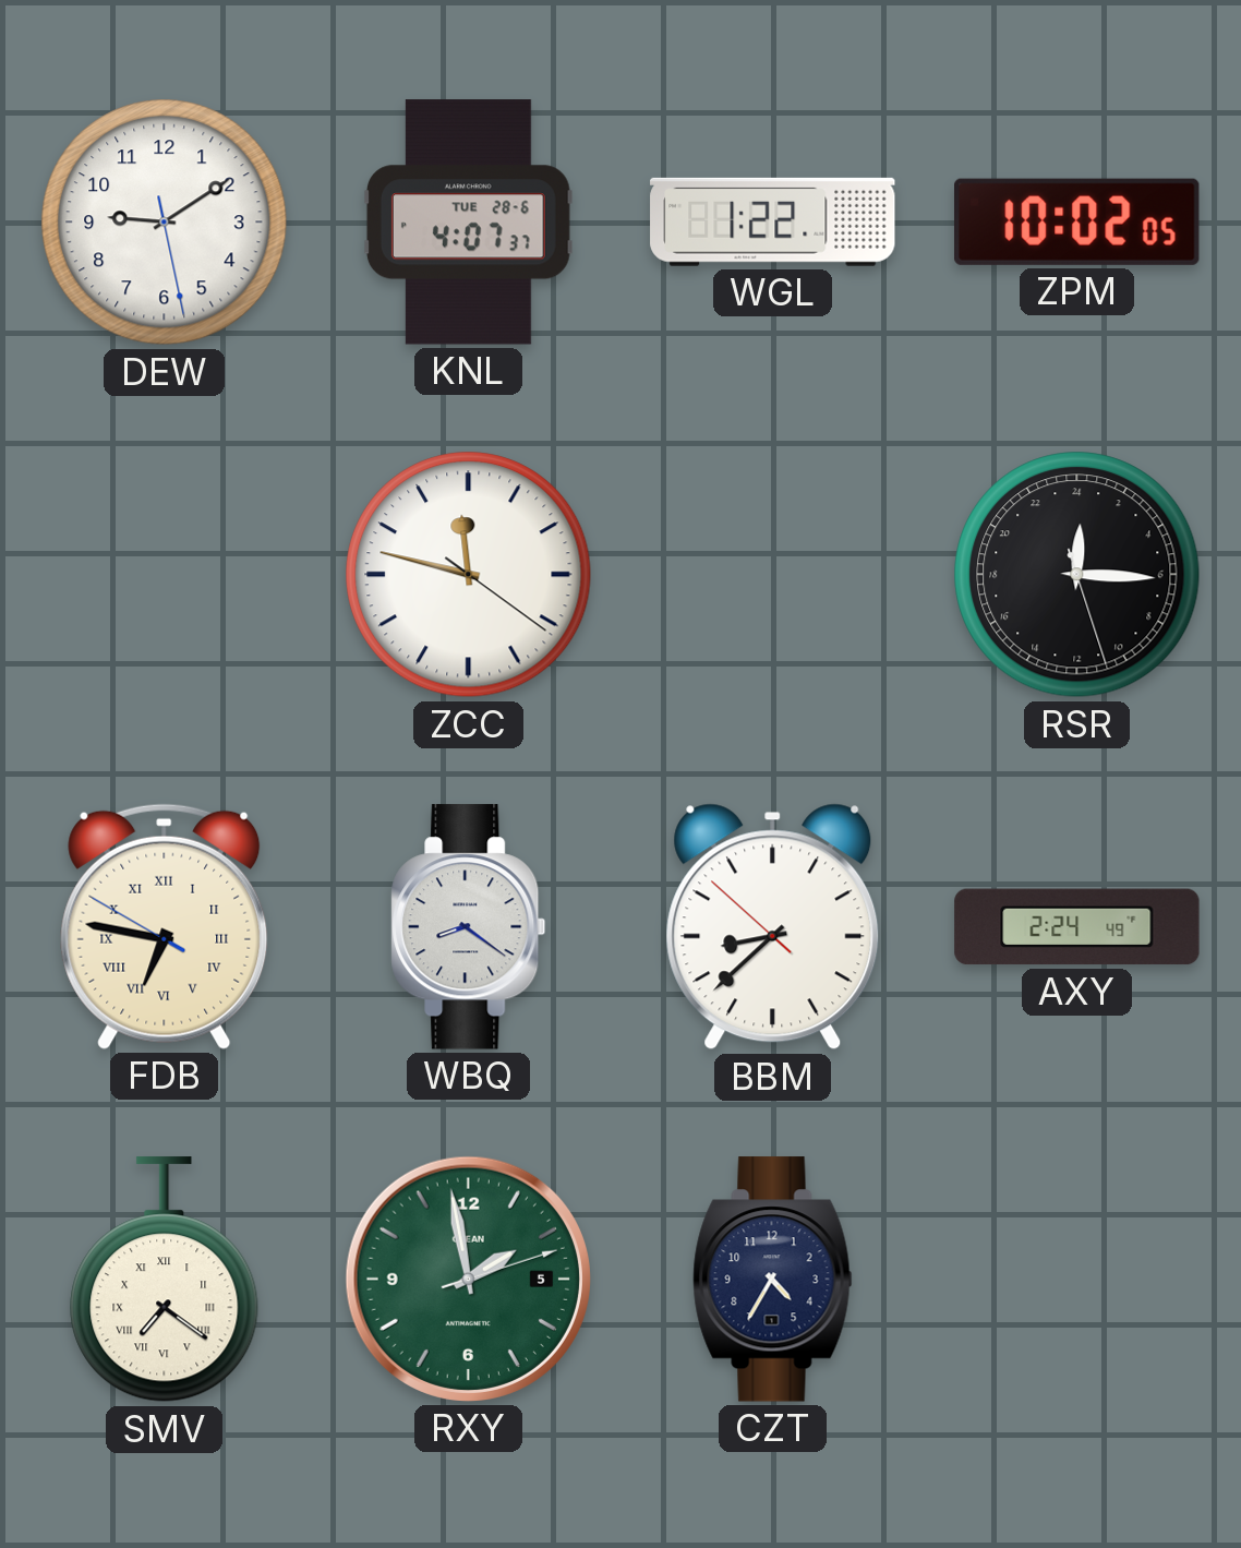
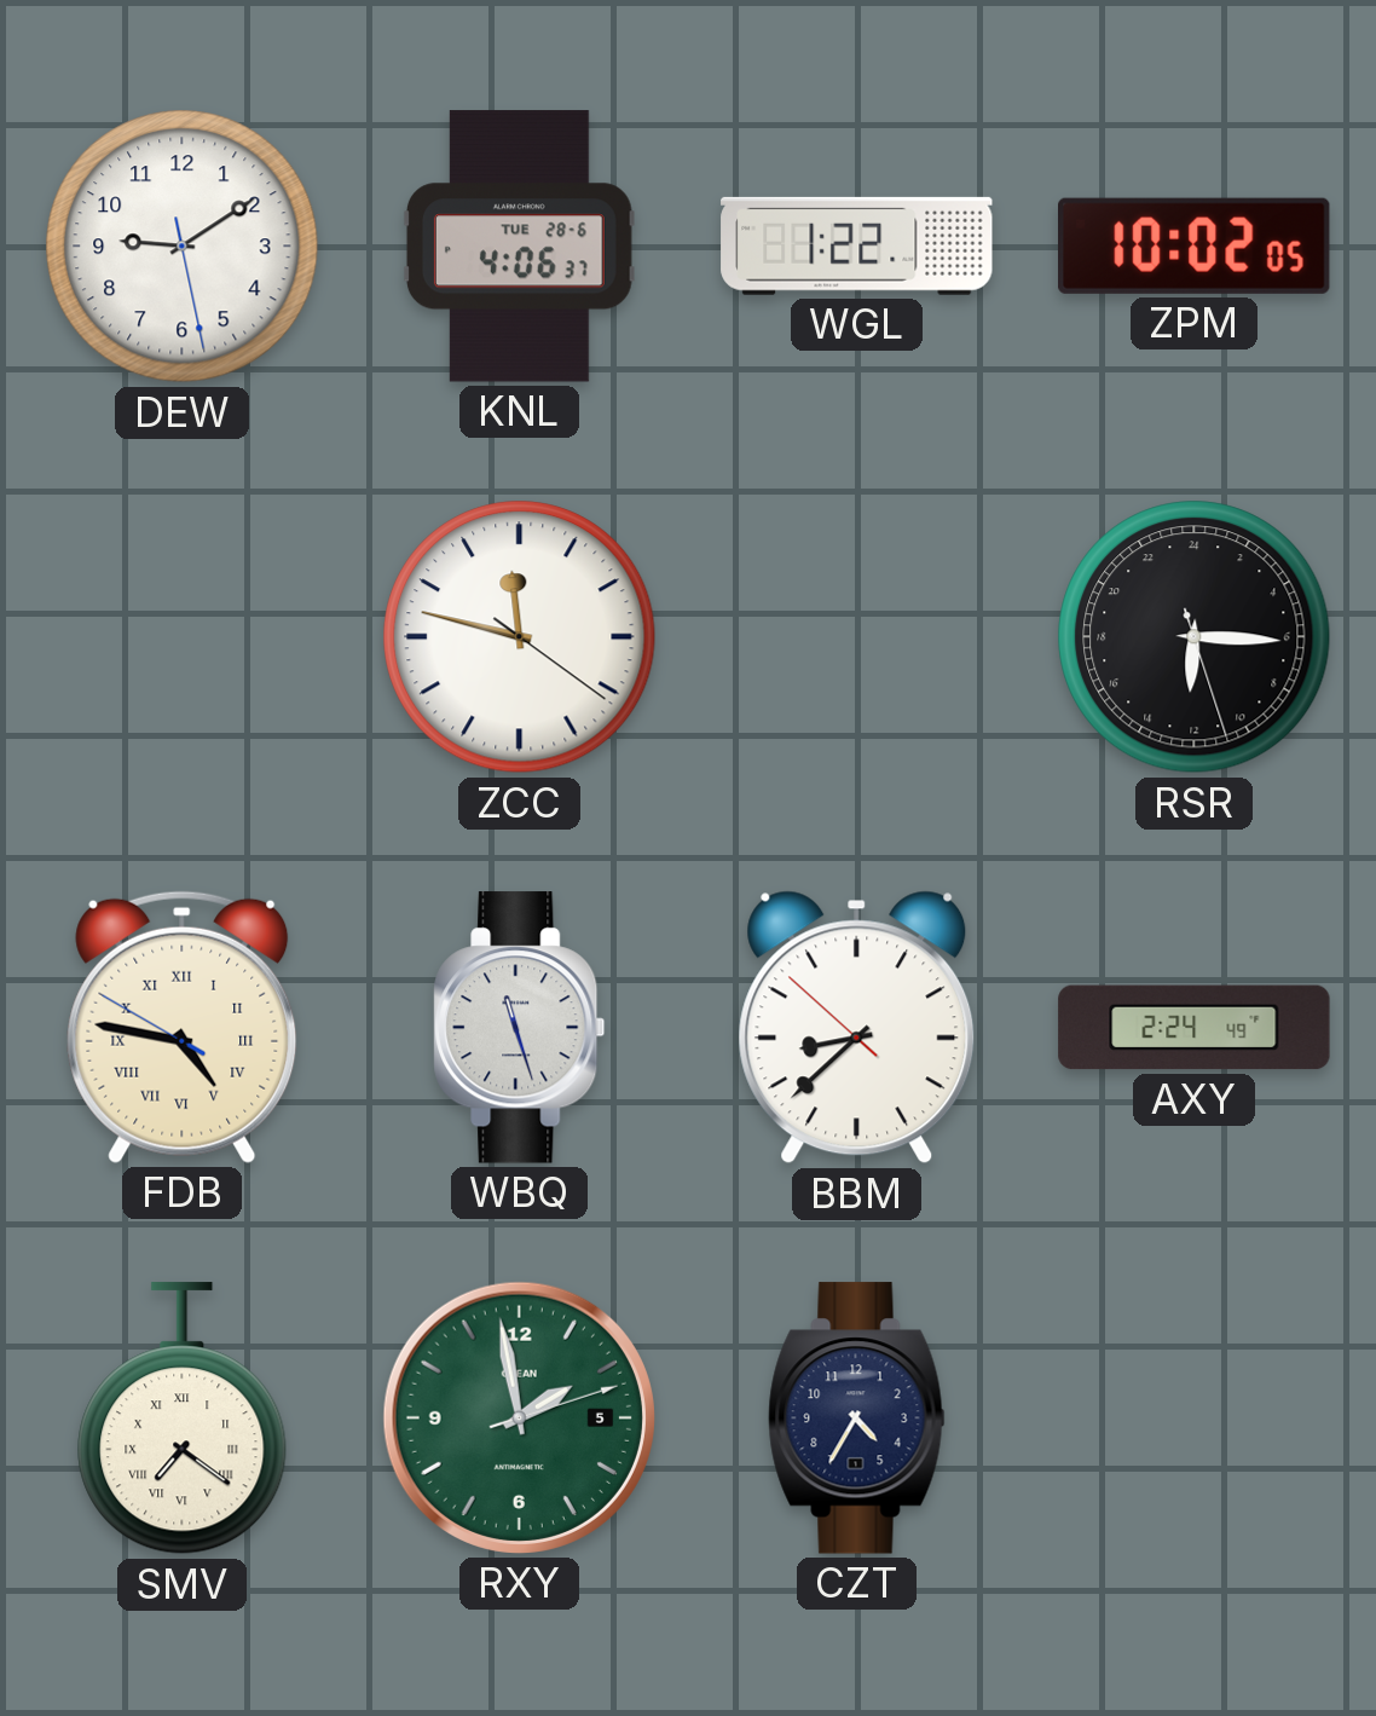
KNL: 4:07 -> 4:06 (519, 247)
RSR: 0:15 -> 12:15 (1195, 637)
FDB: 6:46 -> 4:46 (183, 1027)
WBQ: 8:21 -> 11:27 (520, 1028)
